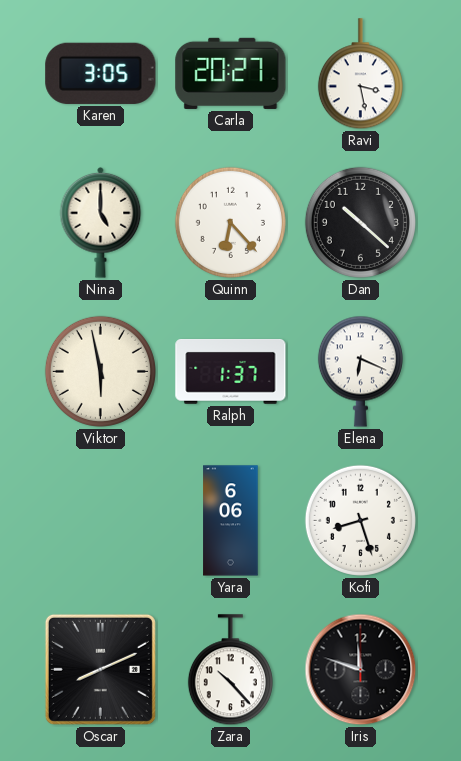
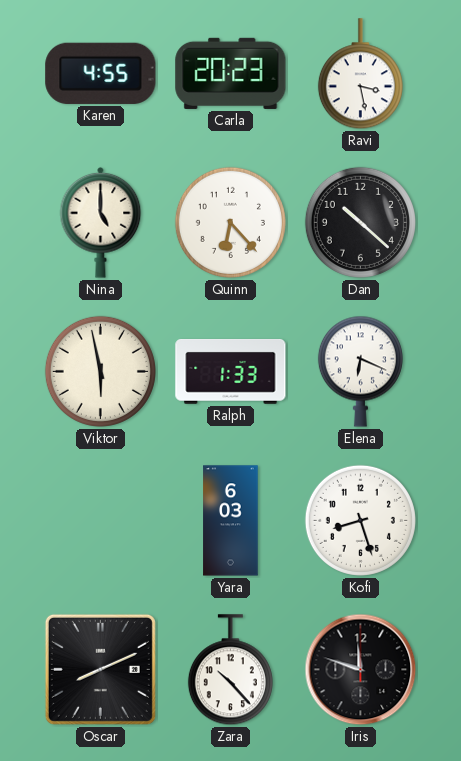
Karen: 3:05 -> 4:55 (101, 73)
Carla: 20:27 -> 20:23 (231, 73)
Ralph: 1:37 -> 1:33 (231, 372)
Yara: 6:06 -> 6:03 (231, 521)
